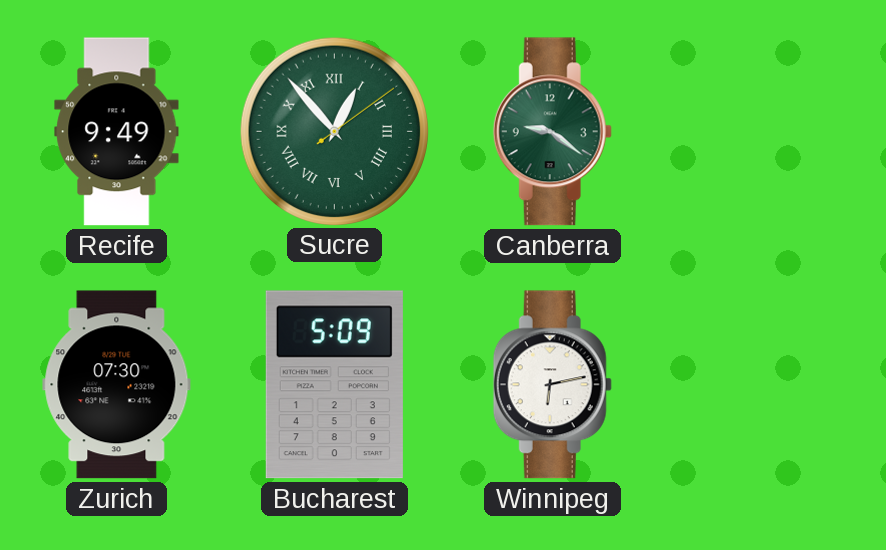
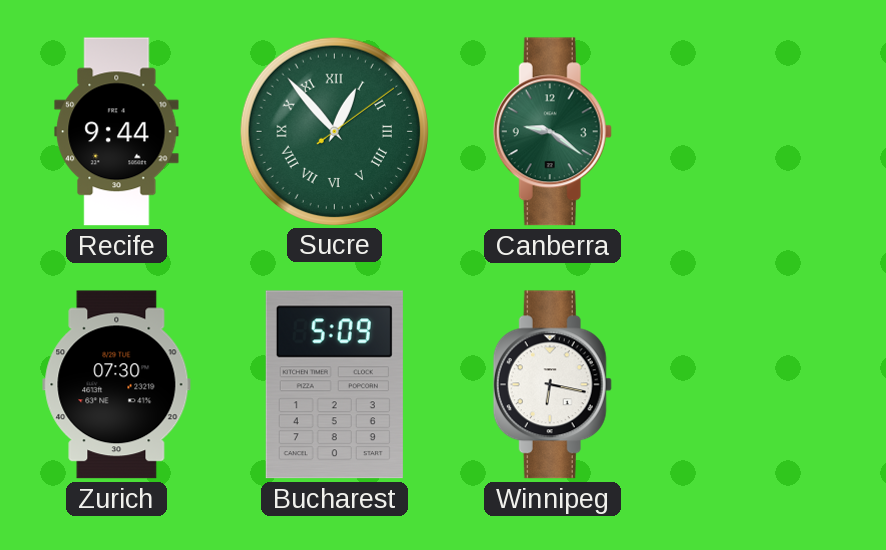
Recife: 9:49 -> 9:44 (117, 132)
Winnipeg: 6:13 -> 6:17 (552, 385)
